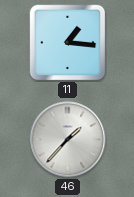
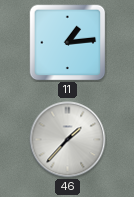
11: 1:16 -> 1:14 (67, 42)
